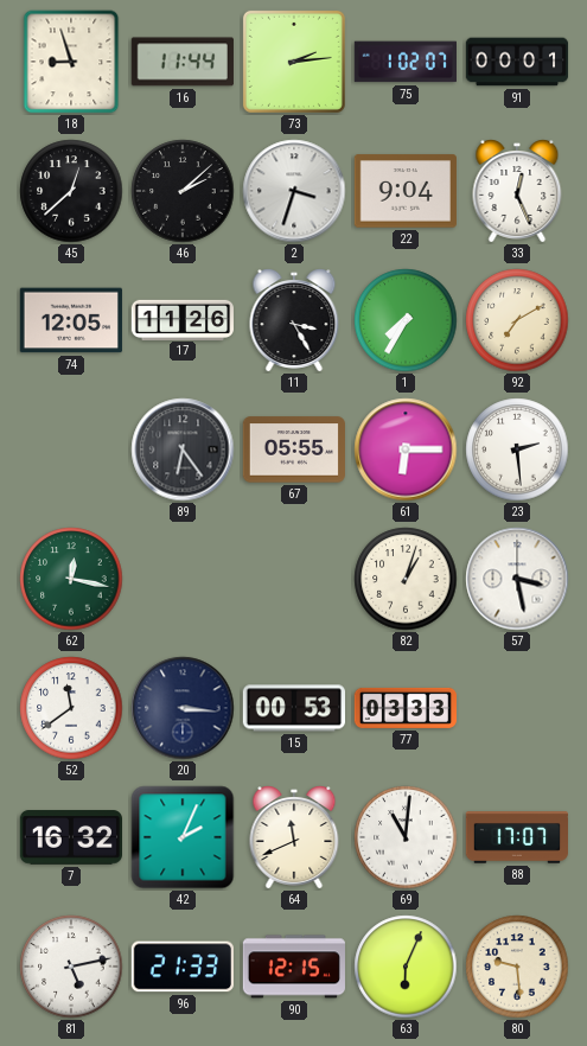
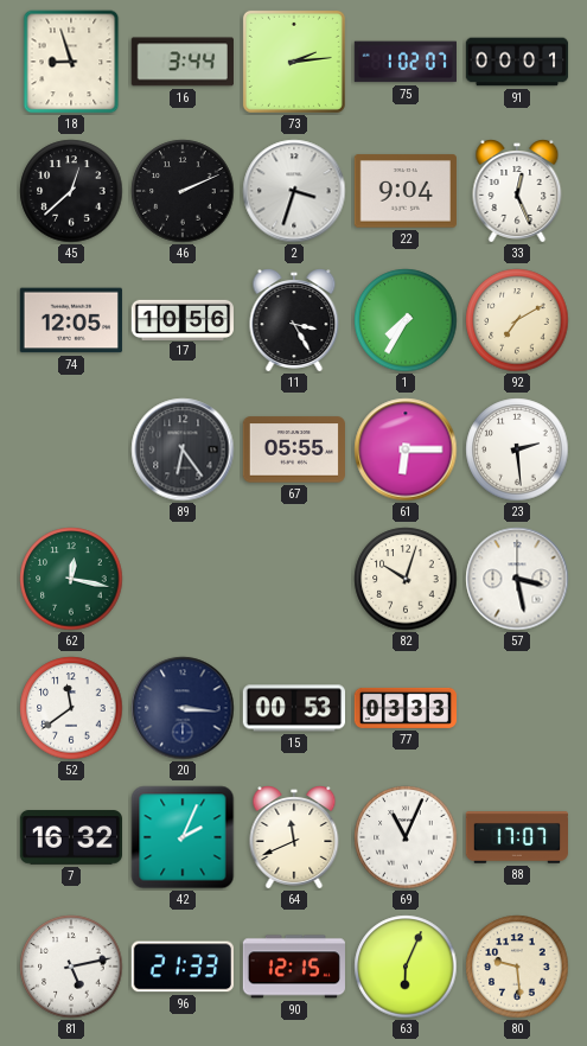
16: 11:44 -> 3:44 (183, 62)
46: 2:08 -> 2:11 (183, 191)
17: 11:26 -> 10:56 (181, 319)
82: 1:03 -> 10:03 (406, 579)
69: 11:01 -> 11:04 (406, 837)
